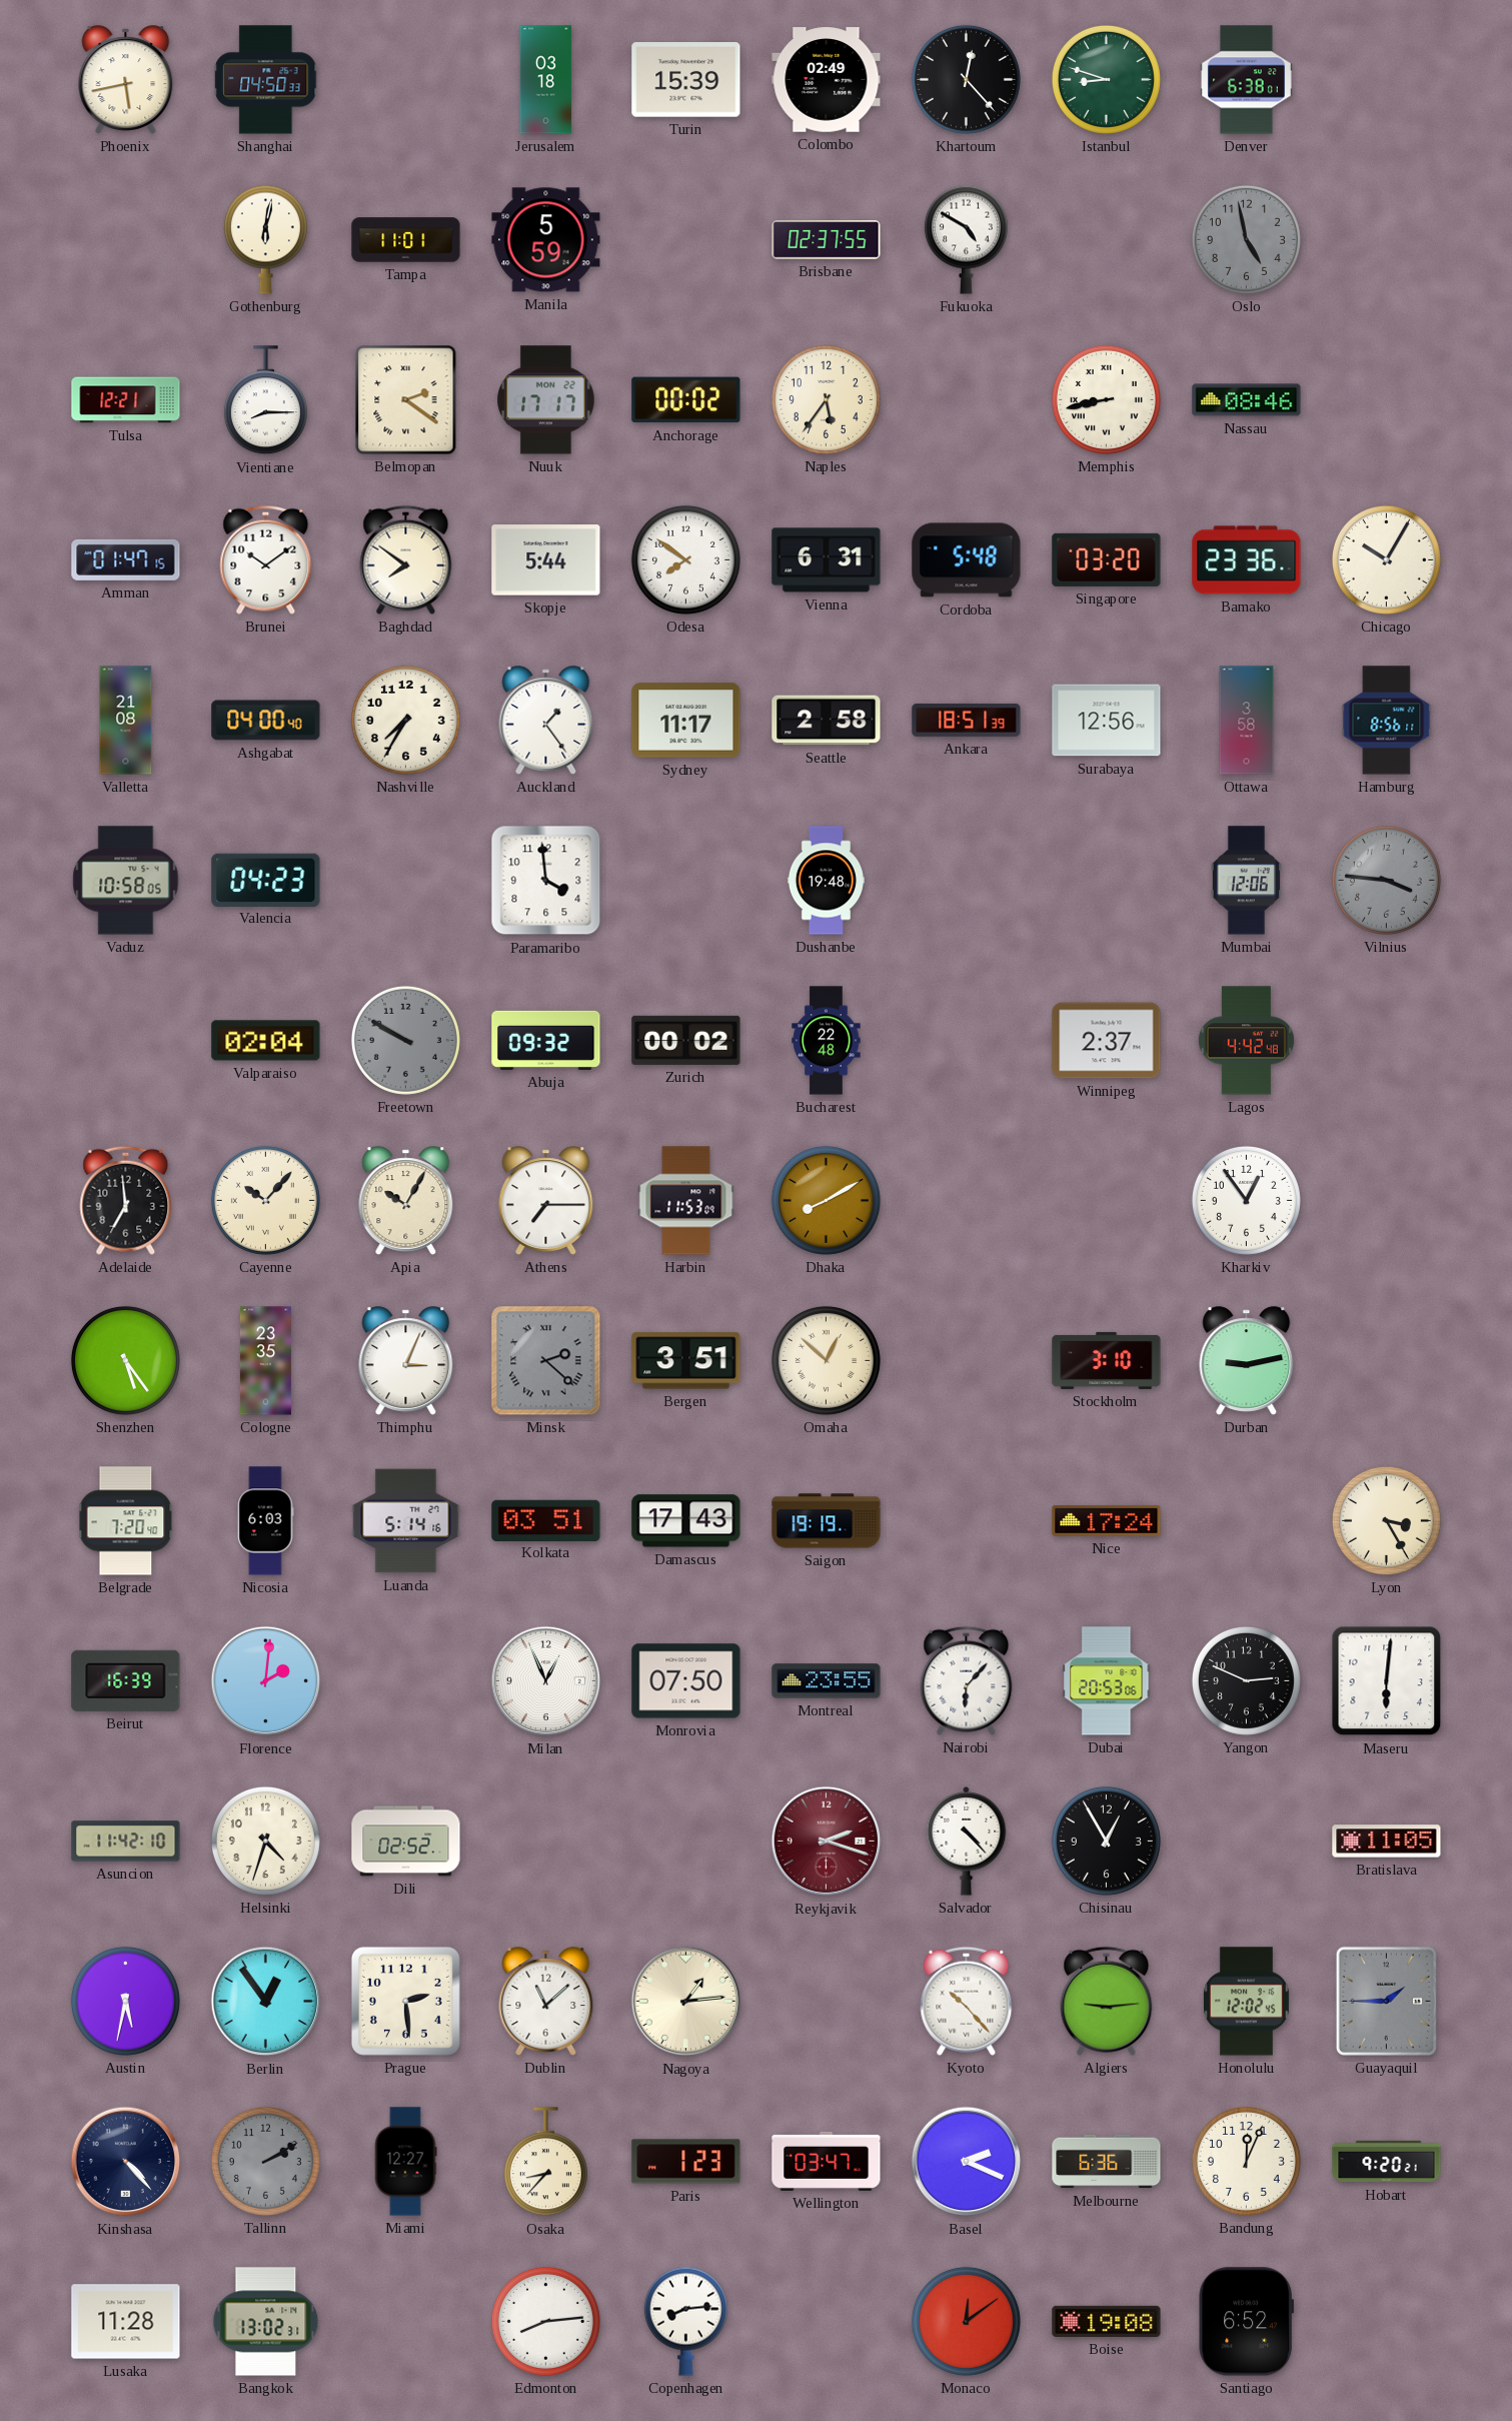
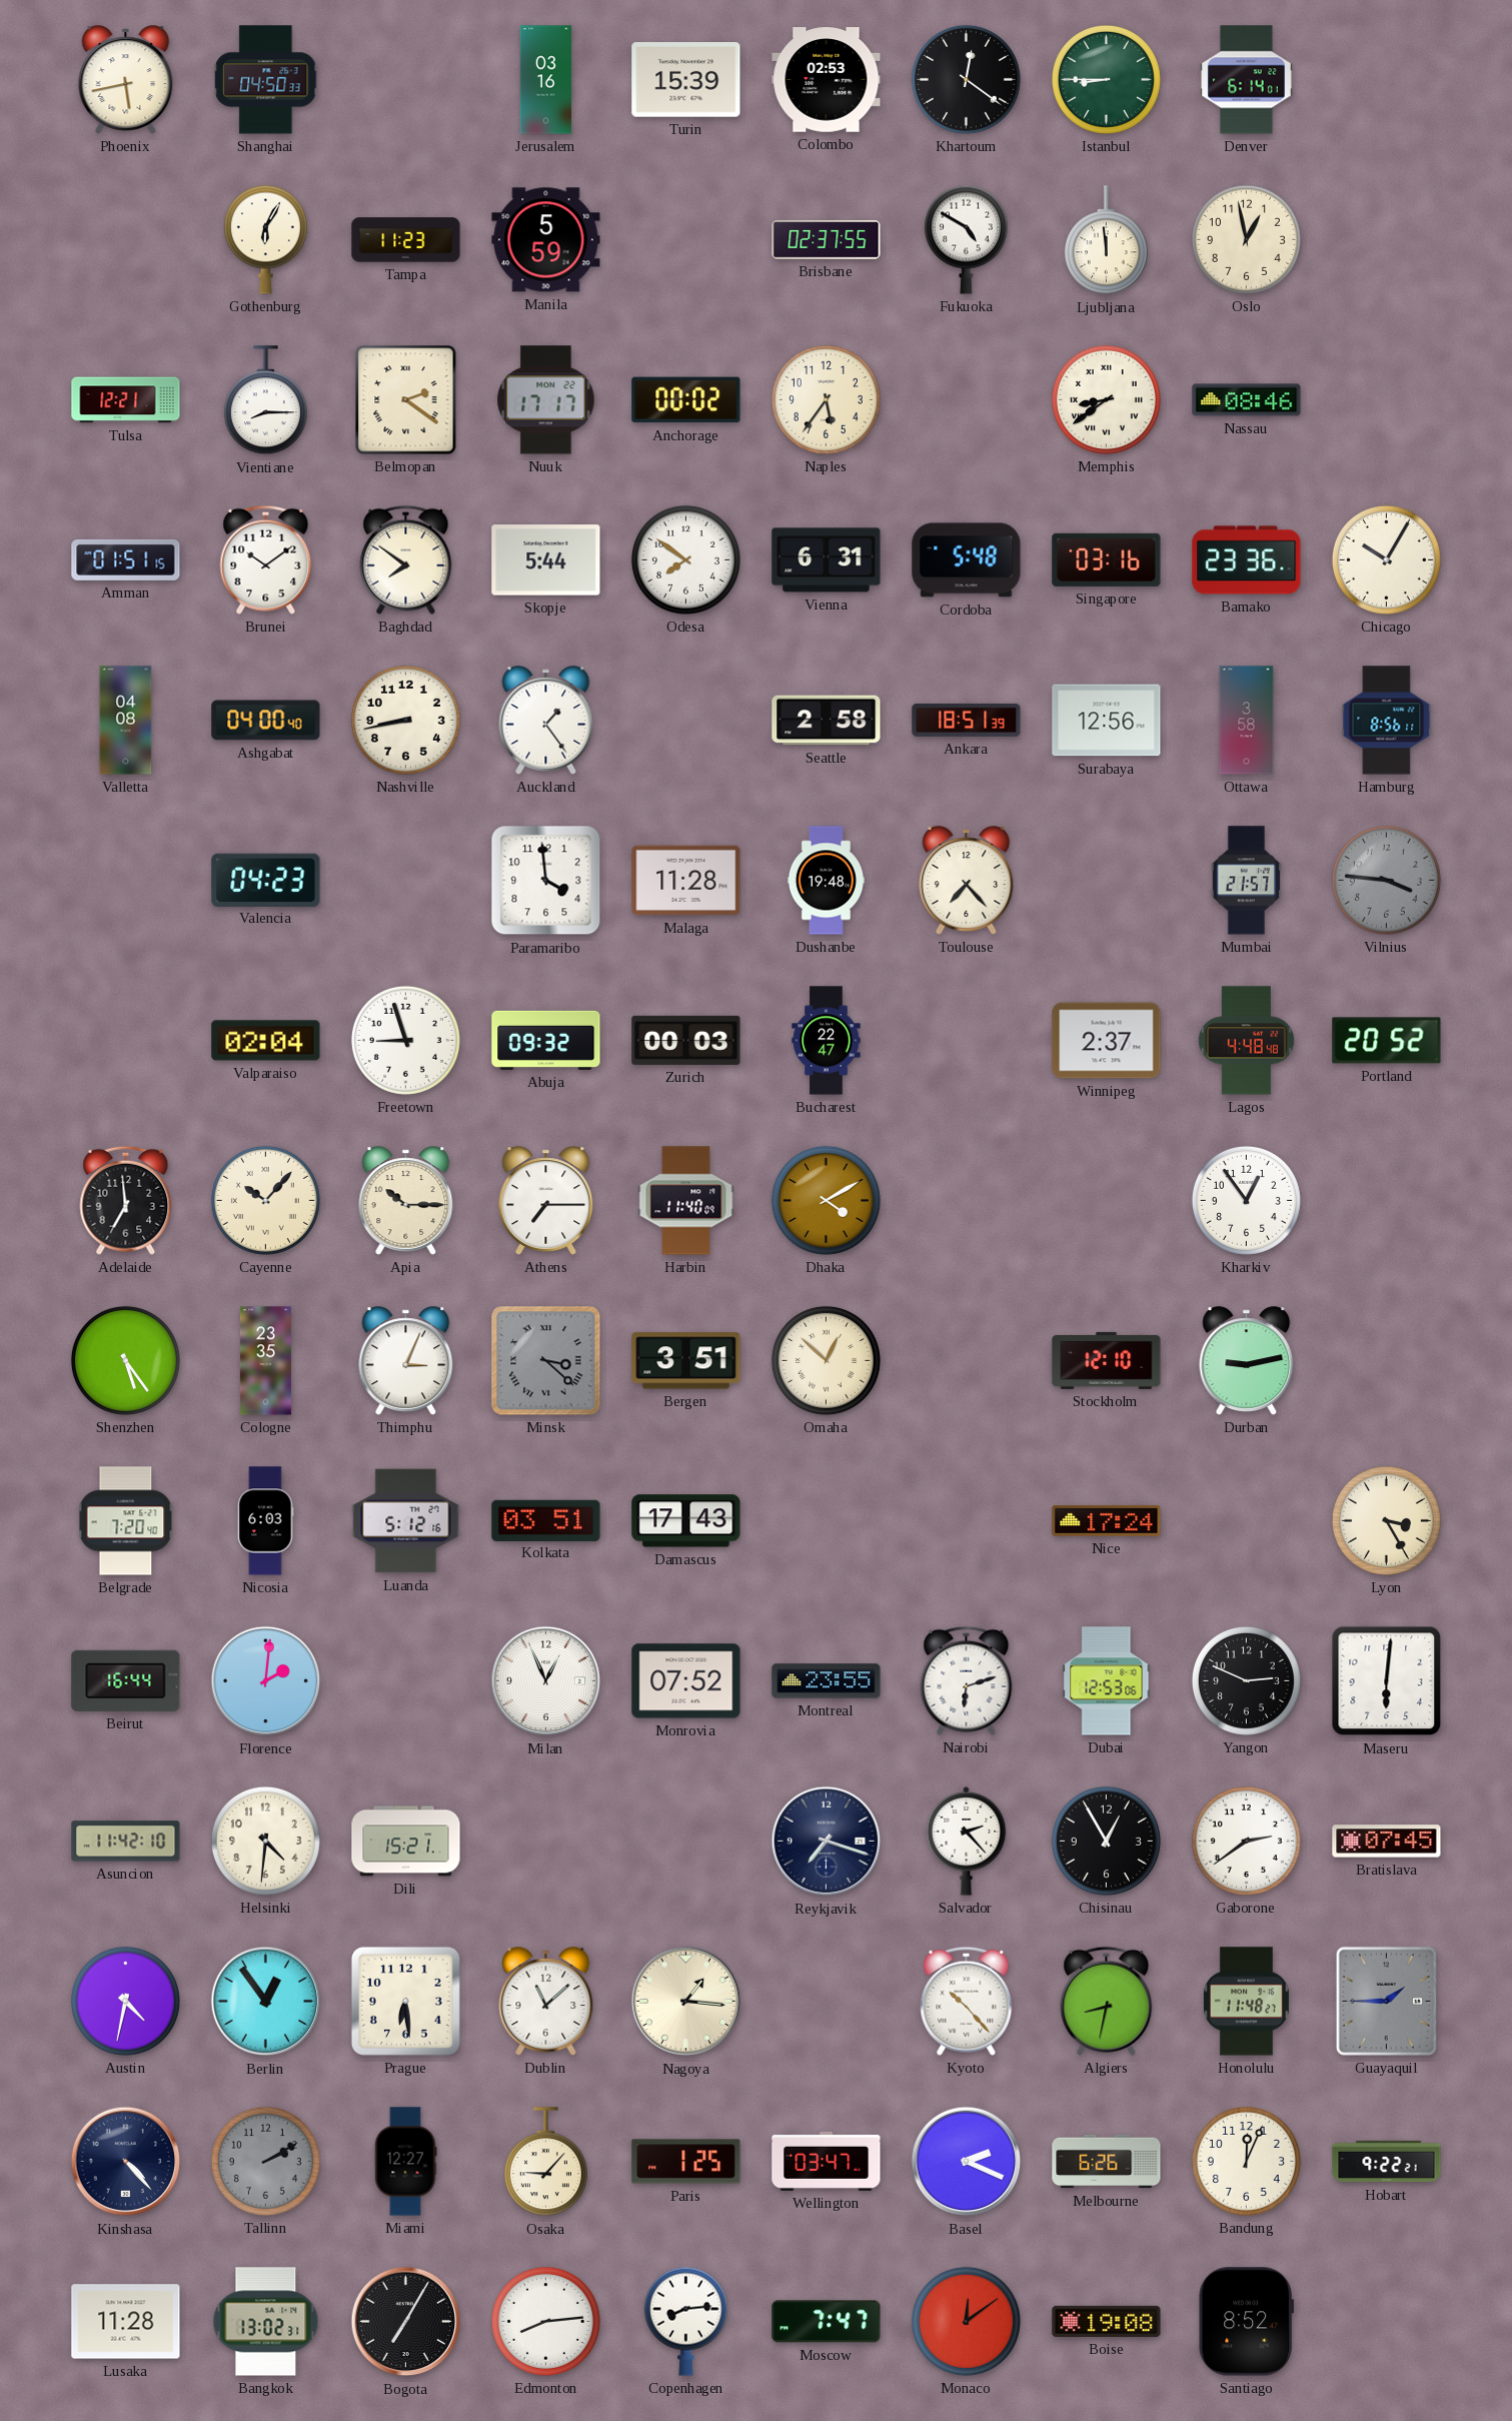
Jerusalem: 03:18 -> 03:16 (546, 80)
Colombo: 02:49 -> 02:53 (827, 80)
Khartoum: 12:23 -> 12:21 (966, 79)
Istanbul: 8:48 -> 8:45 (1106, 79)
Denver: 6:38 -> 6:14 (1247, 80)
Gothenburg: 6:02 -> 6:05 (265, 239)
Tampa: 11:01 -> 11:23 (406, 240)
Ljubljana: none -> 11:59 (1106, 240)
Oslo: 4:58 -> 12:58 (1246, 239)
Oslo dial: grey -> cream (1246, 239)
Memphis: 8:43 -> 8:39 (1106, 399)
Amman: 01:47 -> 01:51 (126, 559)
Singapore: 03:20 -> 03:16 (1107, 559)
Valletta: 21:08 -> 04:08 (126, 721)
Nashville: 7:35 -> 8:43 (405, 720)
Sydney: 11:17 -> none (686, 721)
Vaduz: 10:58 -> none (126, 881)
Malaga: none -> 11:28 (686, 881)
Toulouse: none -> 7:23 (967, 881)
Mumbai: 12:06 -> 21:57 (1246, 881)
Freetown: 9:50 -> 8:57 (405, 1040)
Freetown dial: grey -> white (405, 1040)
Zurich: 00:02 -> 00:03 (686, 1040)
Bucharest: 22:48 -> 22:47 (827, 1041)
Lagos: 4:42 -> 4:48 (1246, 1041)
Portland: none -> 20:52 (1387, 1041)
Apia: 10:05 -> 10:15 (406, 1201)
Harbin: 11:53 -> 11:40 (686, 1201)
Dhaka: 8:10 -> 4:10 (826, 1200)
Minsk: 2:22 -> 3:22 (546, 1361)
Stockholm: 3:10 -> 12:10 (1107, 1360)
Luanda: 5:14 -> 5:12 (406, 1521)
Saigon: 19:19 -> none (827, 1521)
Beirut: 16:39 -> 16:44 (126, 1680)
Monrovia: 07:50 -> 07:52 (686, 1681)
Nairobi: 6:07 -> 6:12 (967, 1680)
Dubai: 20:53 -> 12:53 (1107, 1681)
Helsinki: 4:33 -> 4:31 (265, 1841)
Dili: 02:52 -> 15:21 (406, 1842)
Reykjavik: 2:18 -> 7:18 (827, 1842)
Reykjavik dial: burgundy -> navy (827, 1842)
Salvador: 4:23 -> 2:23 (967, 1842)
Gaborone: none -> 2:39 (1246, 1841)
Bratislava: 11:05 -> 07:45 (1387, 1842)
Austin: 5:32 -> 4:32 (125, 2001)
Prague: 2:29 -> 6:29 (405, 2001)
Nagoya: 1:14 -> 1:16 (686, 2002)
Algiers: 9:14 -> 8:32 (1107, 2001)
Honolulu: 12:02 -> 11:48 (1246, 2002)
Osaka: 8:37 -> 9:07 (545, 2162)
Paris: 1:23 -> 1:25 (686, 2162)
Melbourne: 6:36 -> 6:26 (1107, 2162)
Hobart: 9:20 -> 9:22 (1387, 2162)
Bogota: none -> 7:05 (406, 2322)
Moscow: none -> 7:47 (827, 2322)
Santiago: 6:52 -> 8:52 (1246, 2322)
